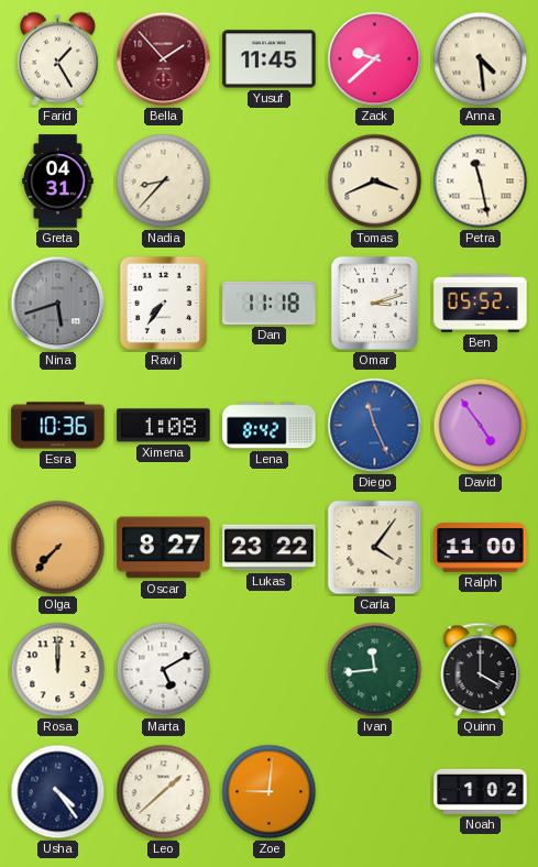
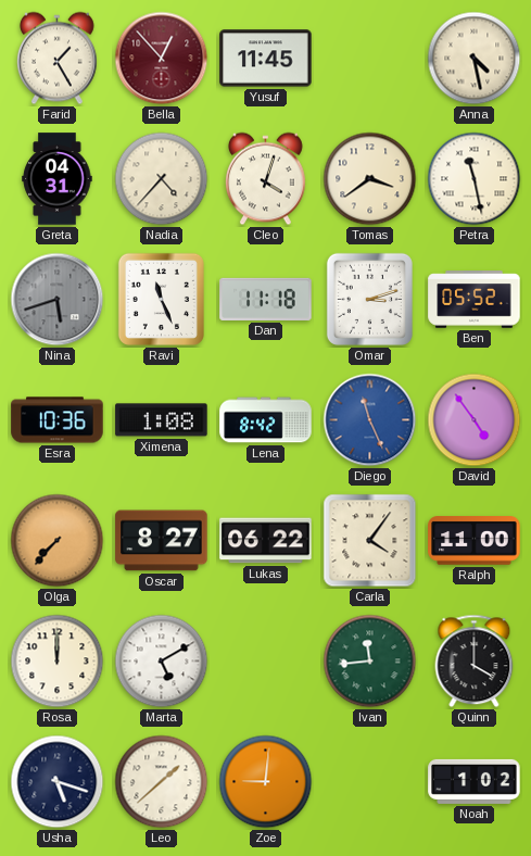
Bella: 1:53 -> 12:53 (162, 59)
Zack: 9:38 -> none (375, 59)
Anna: 4:29 -> 4:28 (475, 59)
Nadia: 8:37 -> 4:37 (162, 179)
Cleo: none -> 4:03 (265, 179)
Tomas: 3:41 -> 3:39 (370, 179)
Ravi: 7:36 -> 11:26 (161, 299)
Lukas: 23:22 -> 06:22 (266, 541)
Usha: 4:24 -> 5:18 (58, 782)
